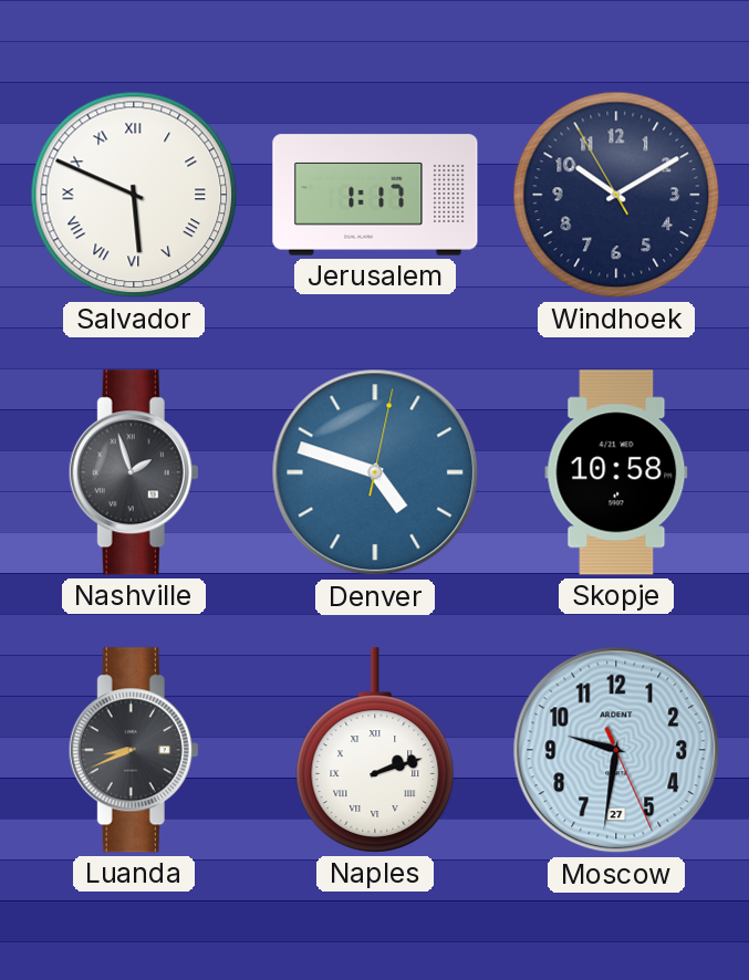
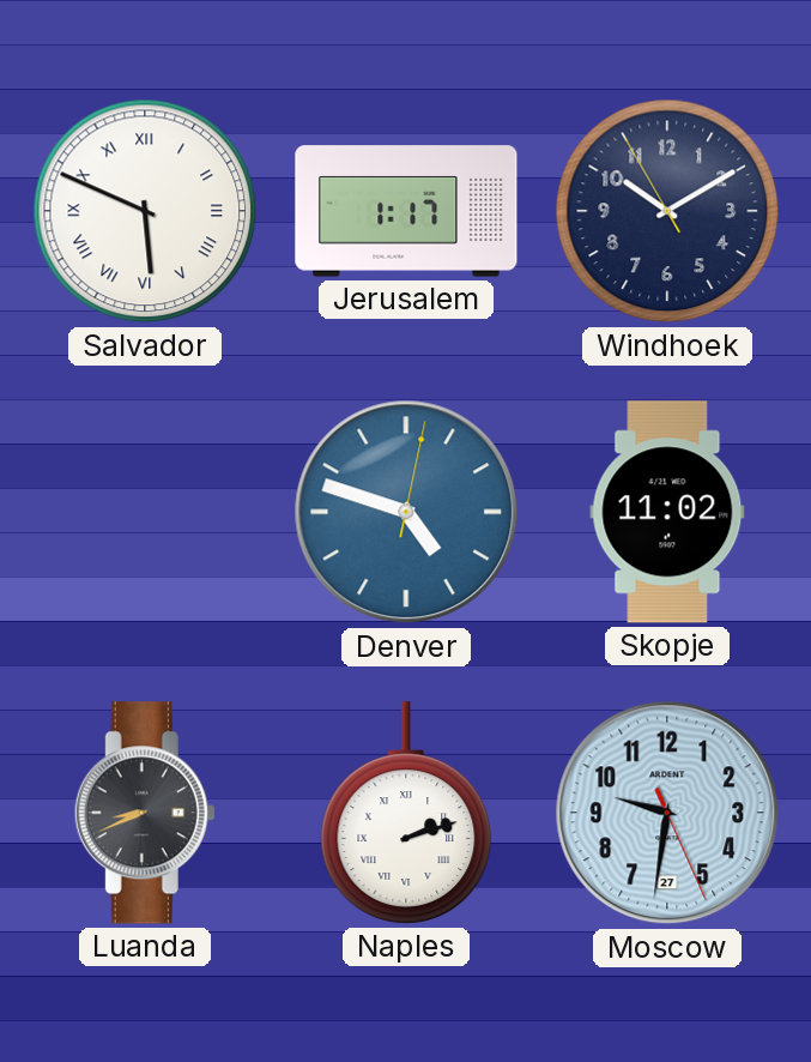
Nashville: 1:57 -> none (134, 472)
Skopje: 10:58 -> 11:02 (667, 512)
